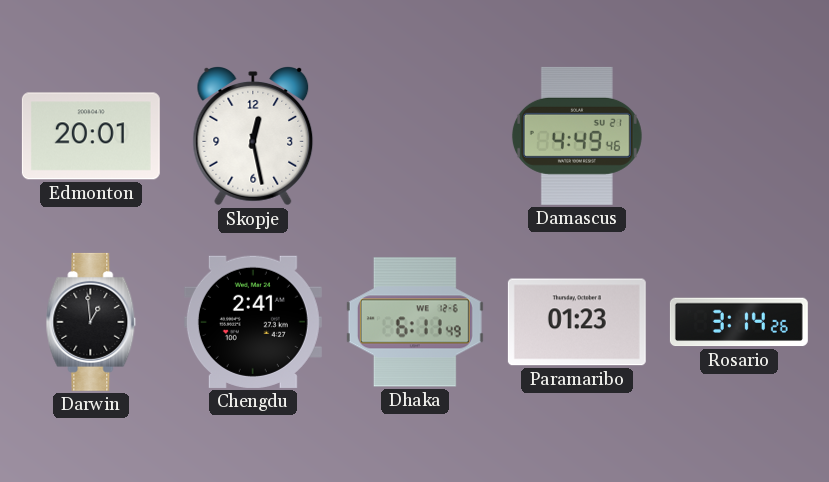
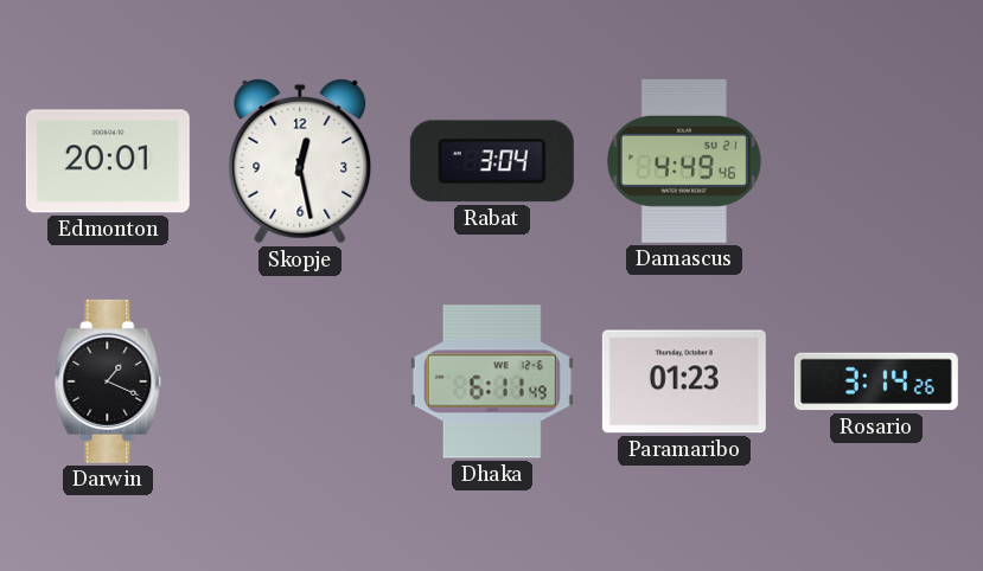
Rabat: none -> 3:04 (492, 161)
Darwin: 12:59 -> 1:19 (108, 381)
Chengdu: 2:41 -> none (253, 322)
